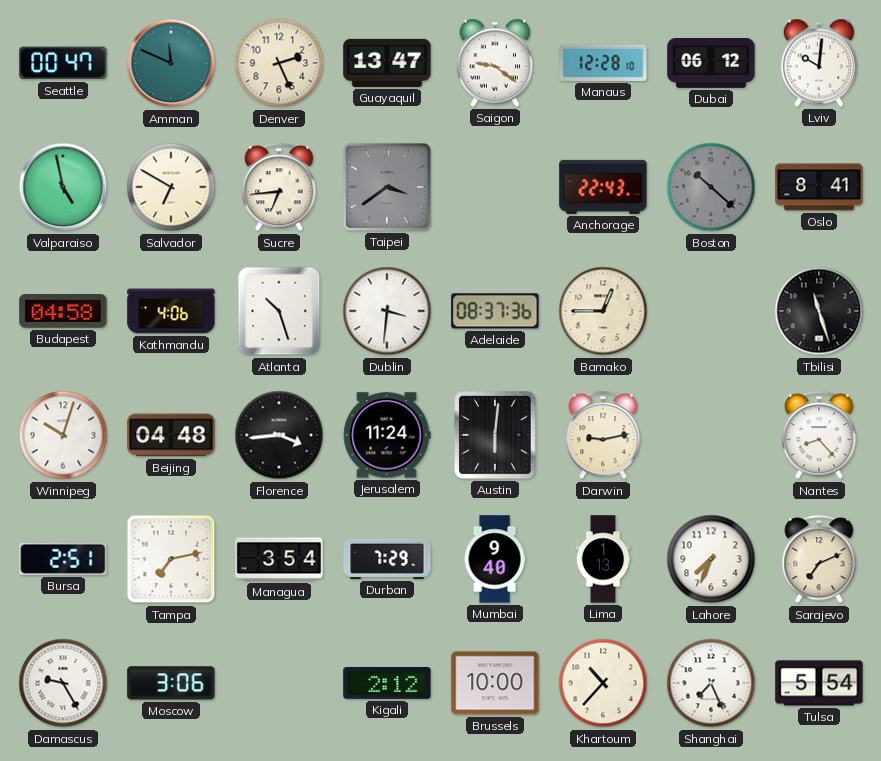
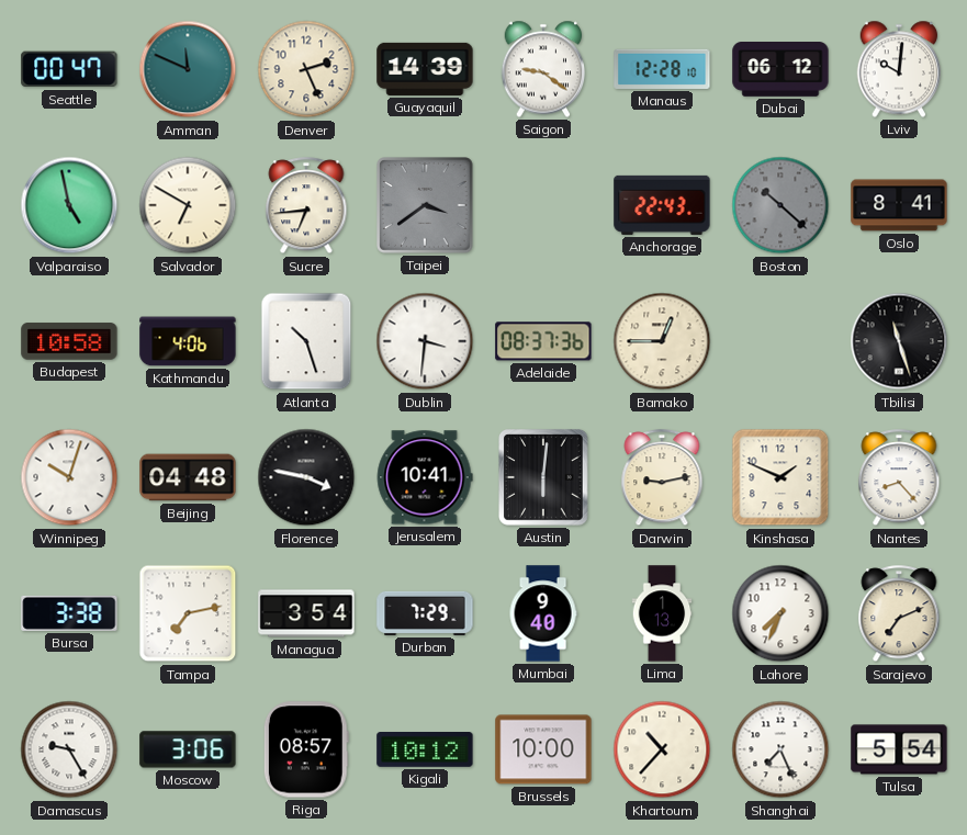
Guayaquil: 13:47 -> 14:39 (425, 69)
Budapest: 04:58 -> 10:58 (69, 341)
Florence: 3:44 -> 3:47 (306, 477)
Jerusalem: 11:24 -> 10:41 (425, 477)
Kinshasa: none -> 1:49 (780, 477)
Bursa: 2:51 -> 3:38 (69, 613)
Riga: none -> 08:57 (306, 749)
Kigali: 2:12 -> 10:12 (425, 751)
